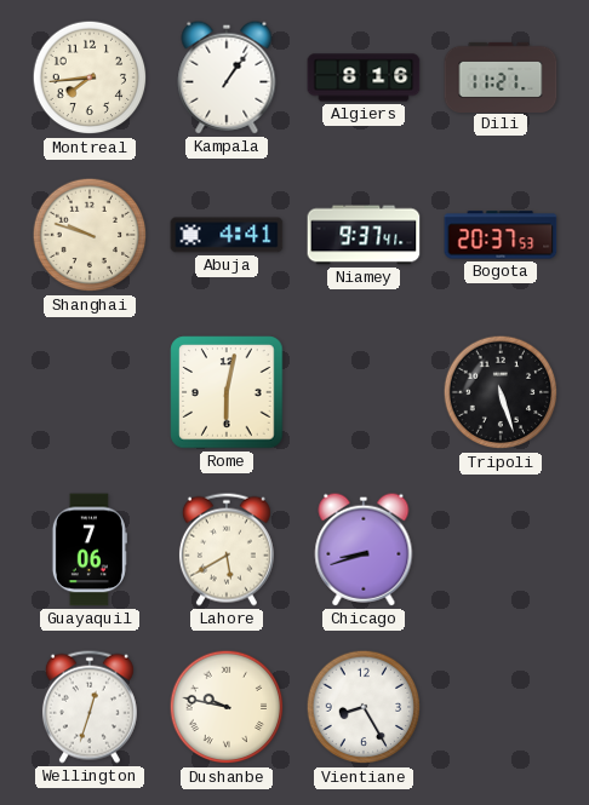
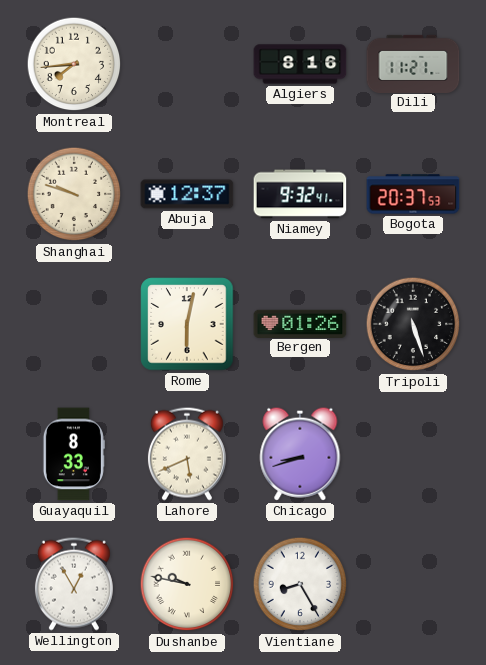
Kampala: 1:06 -> none (227, 77)
Abuja: 4:41 -> 12:37 (187, 194)
Niamey: 9:37 -> 9:32 (300, 194)
Bergen: none -> 01:26 (300, 323)
Guayaquil: 7:06 -> 8:33 (74, 454)
Lahore: 5:40 -> 5:41 (187, 454)
Wellington: 12:33 -> 12:55 (74, 584)
